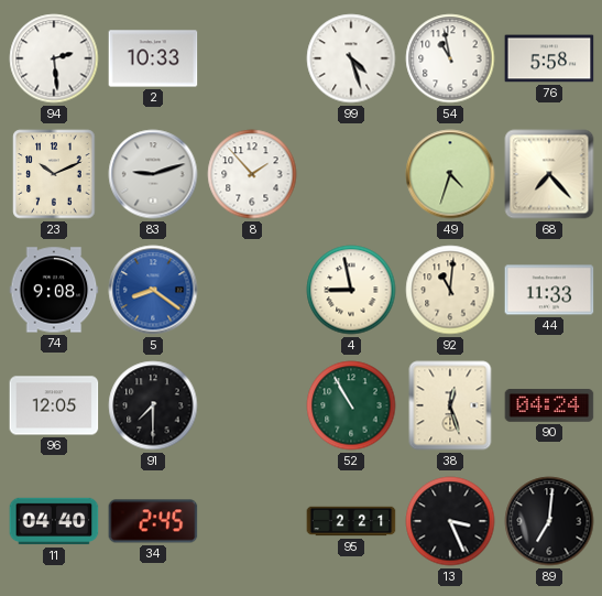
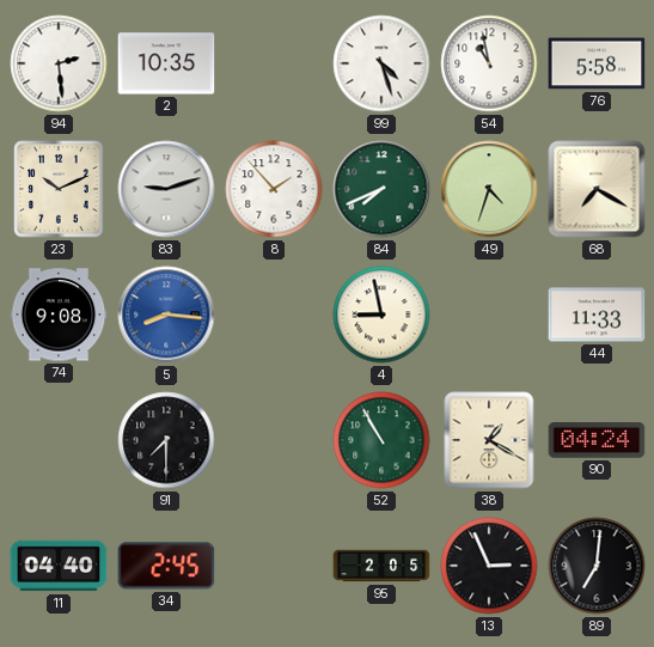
2: 10:33 -> 10:35 (166, 63)
84: none -> 7:41 (381, 189)
68: 7:23 -> 7:20 (597, 189)
5: 8:21 -> 8:16 (166, 315)
92: 11:01 -> none (450, 290)
96: 12:05 -> none (54, 405)
38: 12:27 -> 1:20 (489, 440)
95: 2:21 -> 2:05 (381, 566)
13: 3:26 -> 2:56 (489, 566)
